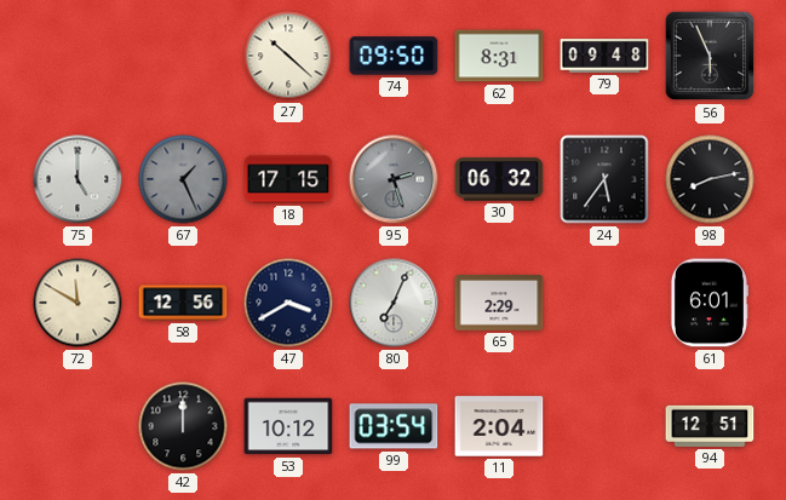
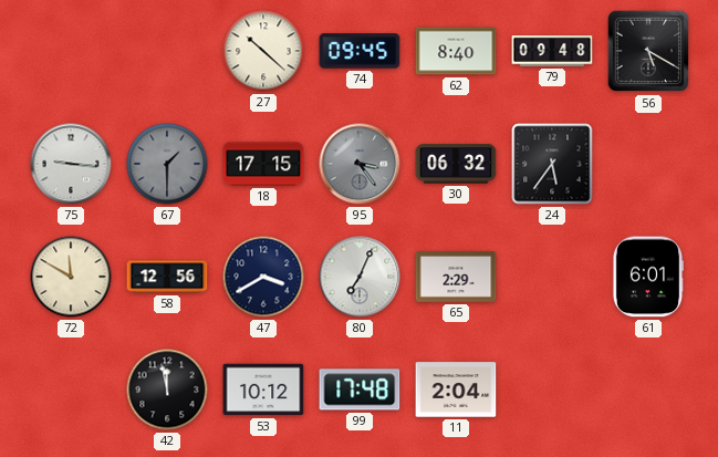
74: 09:50 -> 09:45 (360, 51)
62: 8:31 -> 8:40 (456, 51)
56: 5:56 -> 5:20 (648, 51)
75: 5:00 -> 9:16 (71, 164)
67: 1:26 -> 1:30 (167, 164)
95: 2:27 -> 3:24 (360, 164)
98: 8:13 -> none (710, 179)
42: 12:00 -> 11:58 (167, 390)
99: 03:54 -> 17:48 (360, 390)
94: 12:51 -> none (710, 426)
